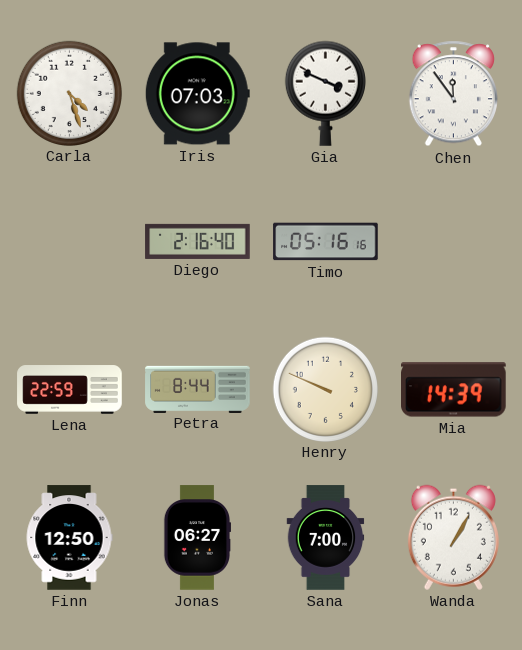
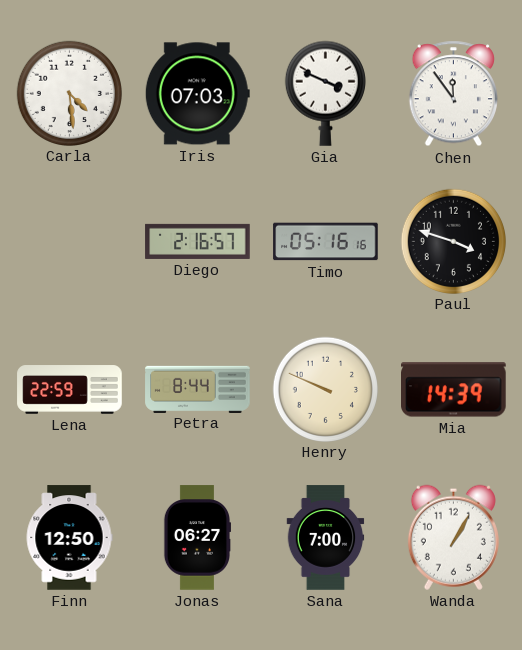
Carla: 4:27 -> 4:29 (69, 93)
Diego: 2:16:40 -> 2:16:57 (198, 241)
Paul: none -> 3:48 (453, 241)
